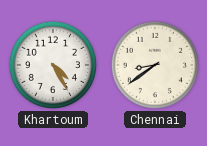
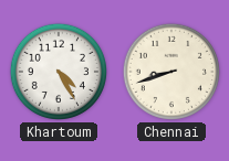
Chennai: 8:39 -> 8:42 (171, 72)
